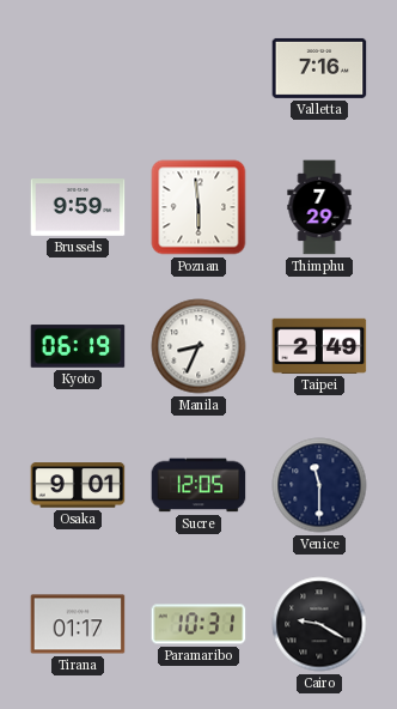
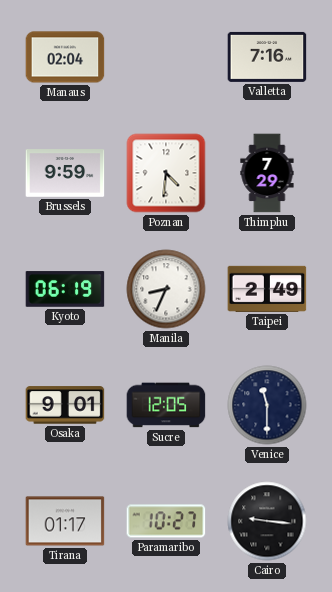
Manaus: none -> 02:04 (65, 57)
Poznan: 5:59 -> 4:31 (166, 173)
Paramaribo: 10:31 -> 10:27 (166, 521)
Cairo: 9:20 -> 9:16 (267, 521)
